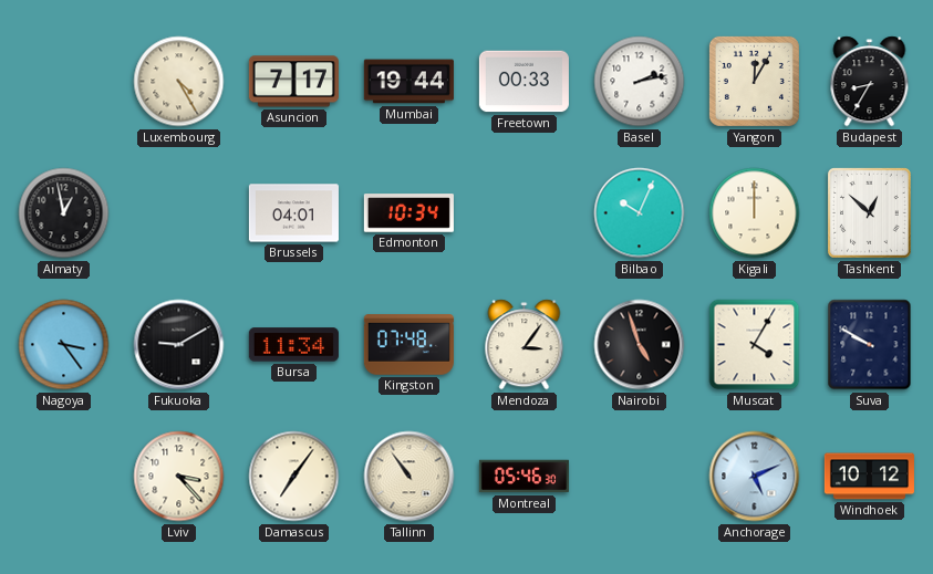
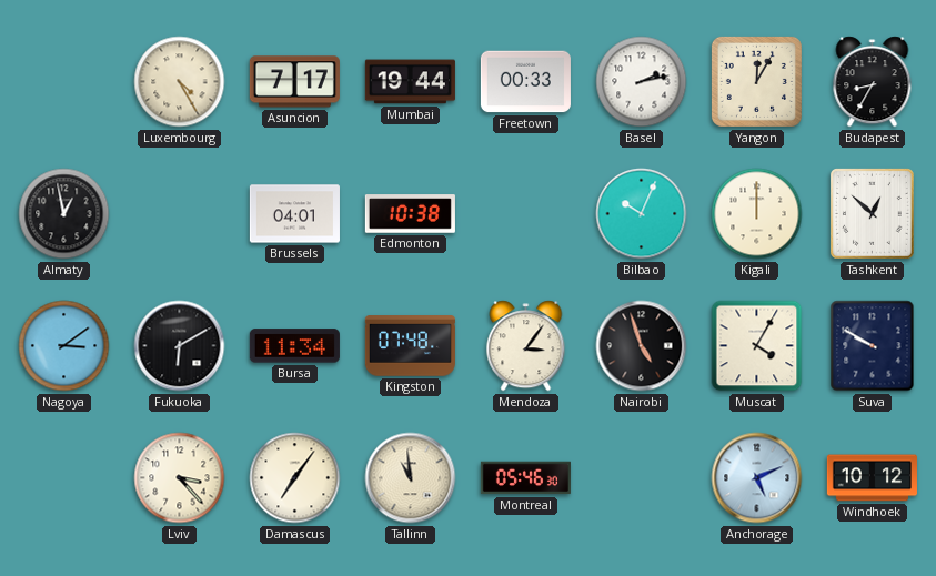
Edmonton: 10:34 -> 10:38 (410, 214)
Nagoya: 3:24 -> 3:09 (64, 346)
Fukuoka: 9:10 -> 6:10 (180, 346)
Tallinn: 10:54 -> 10:59 (411, 478)
